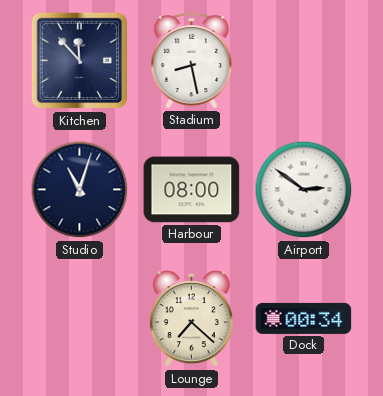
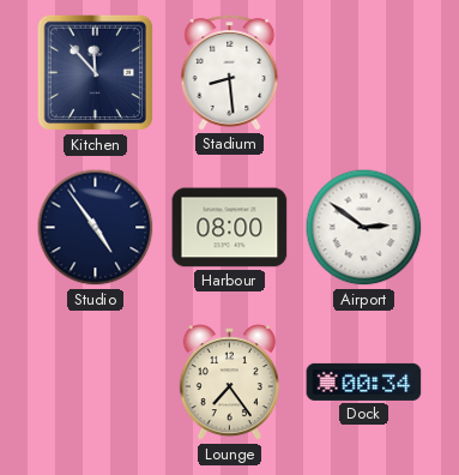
Stadium: 8:28 -> 8:29 (230, 73)
Studio: 11:03 -> 4:54 (96, 228)
Lounge: 7:22 -> 7:24 (229, 383)
